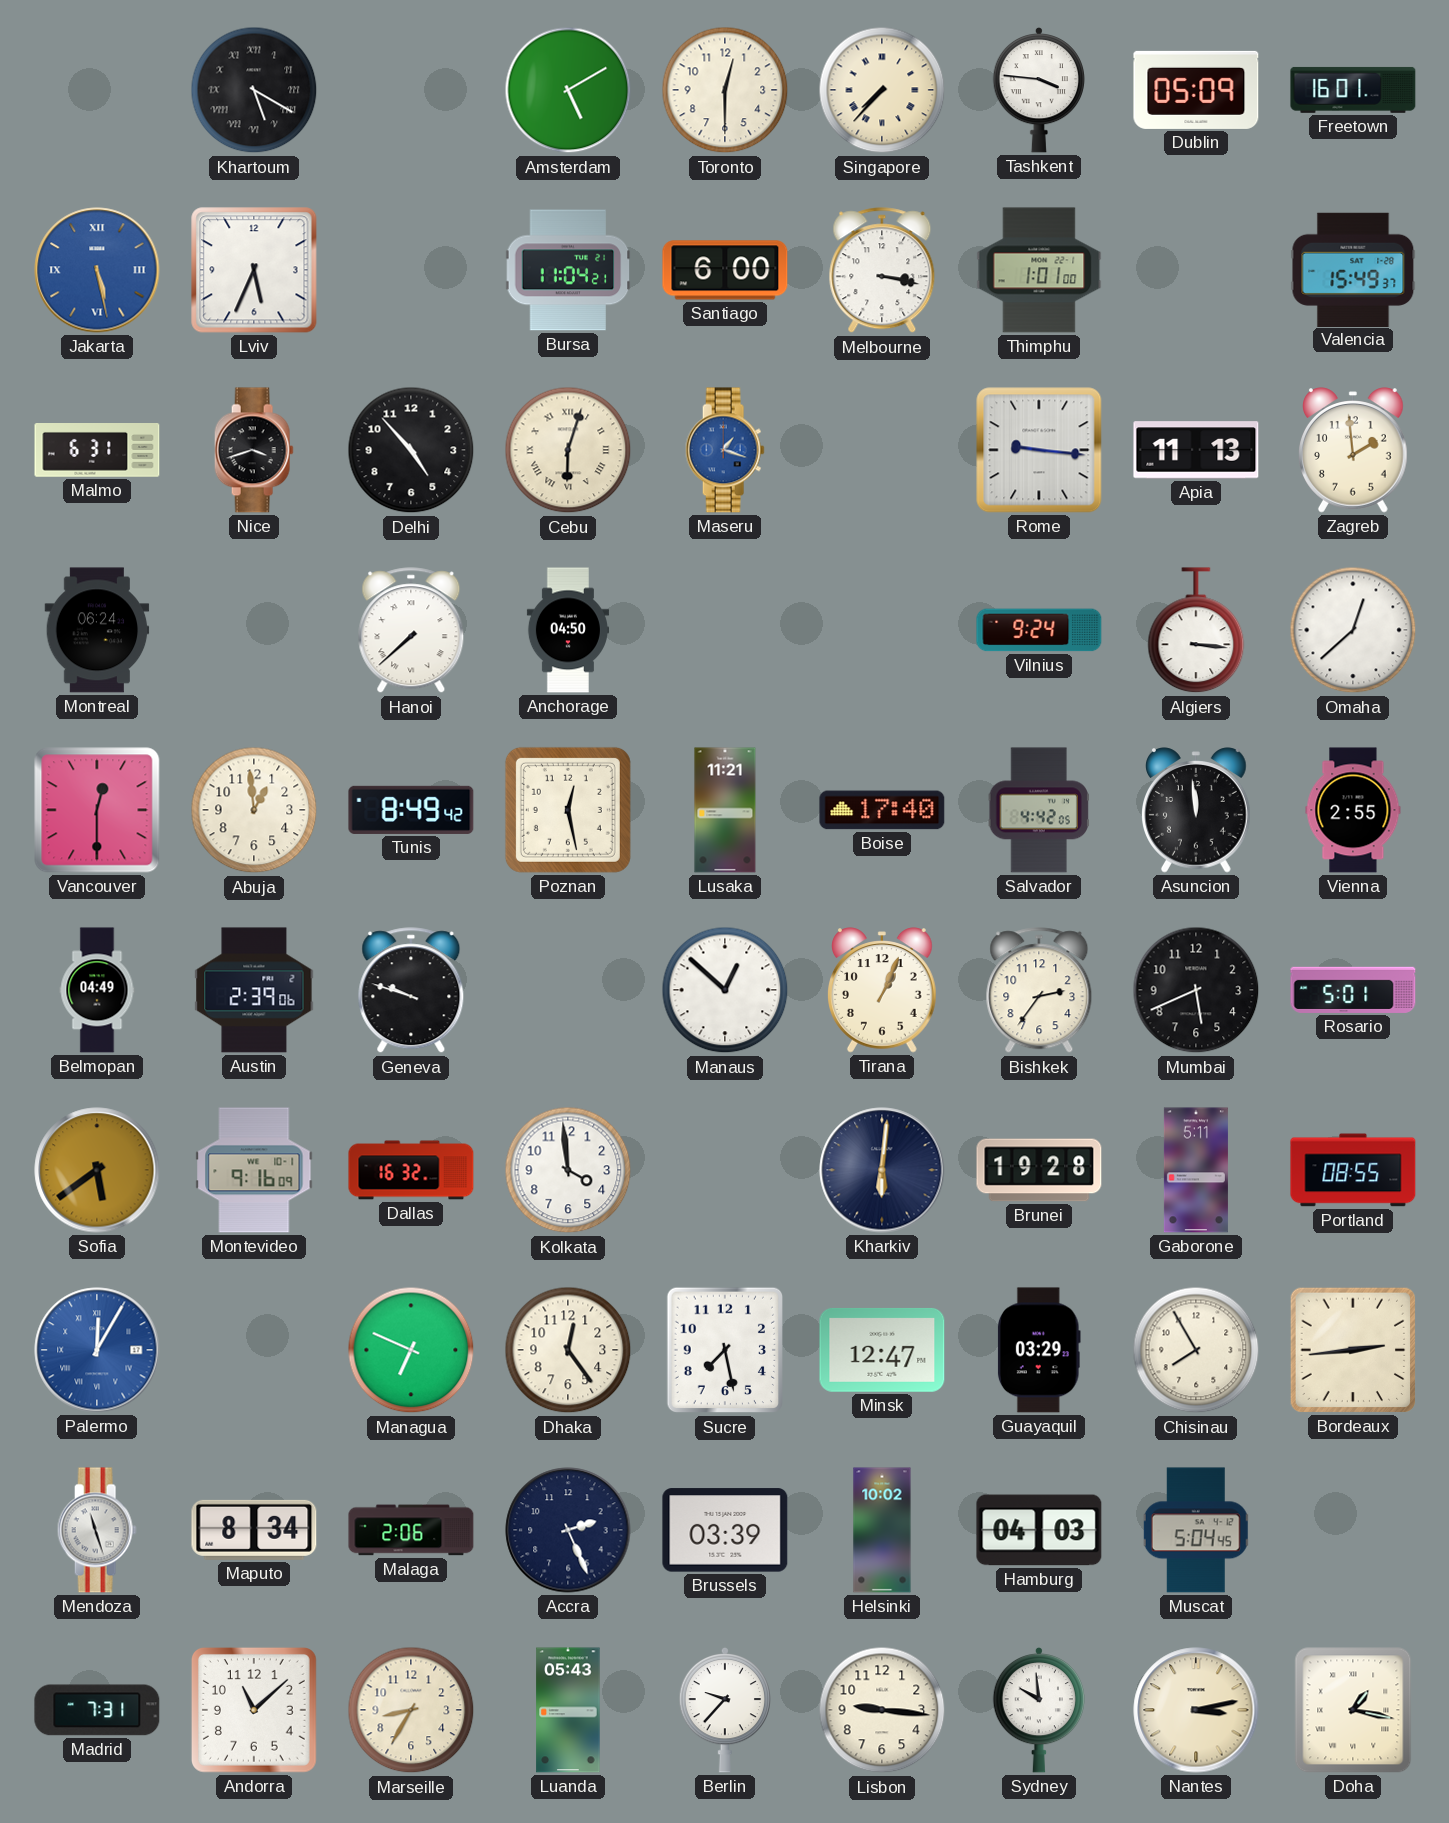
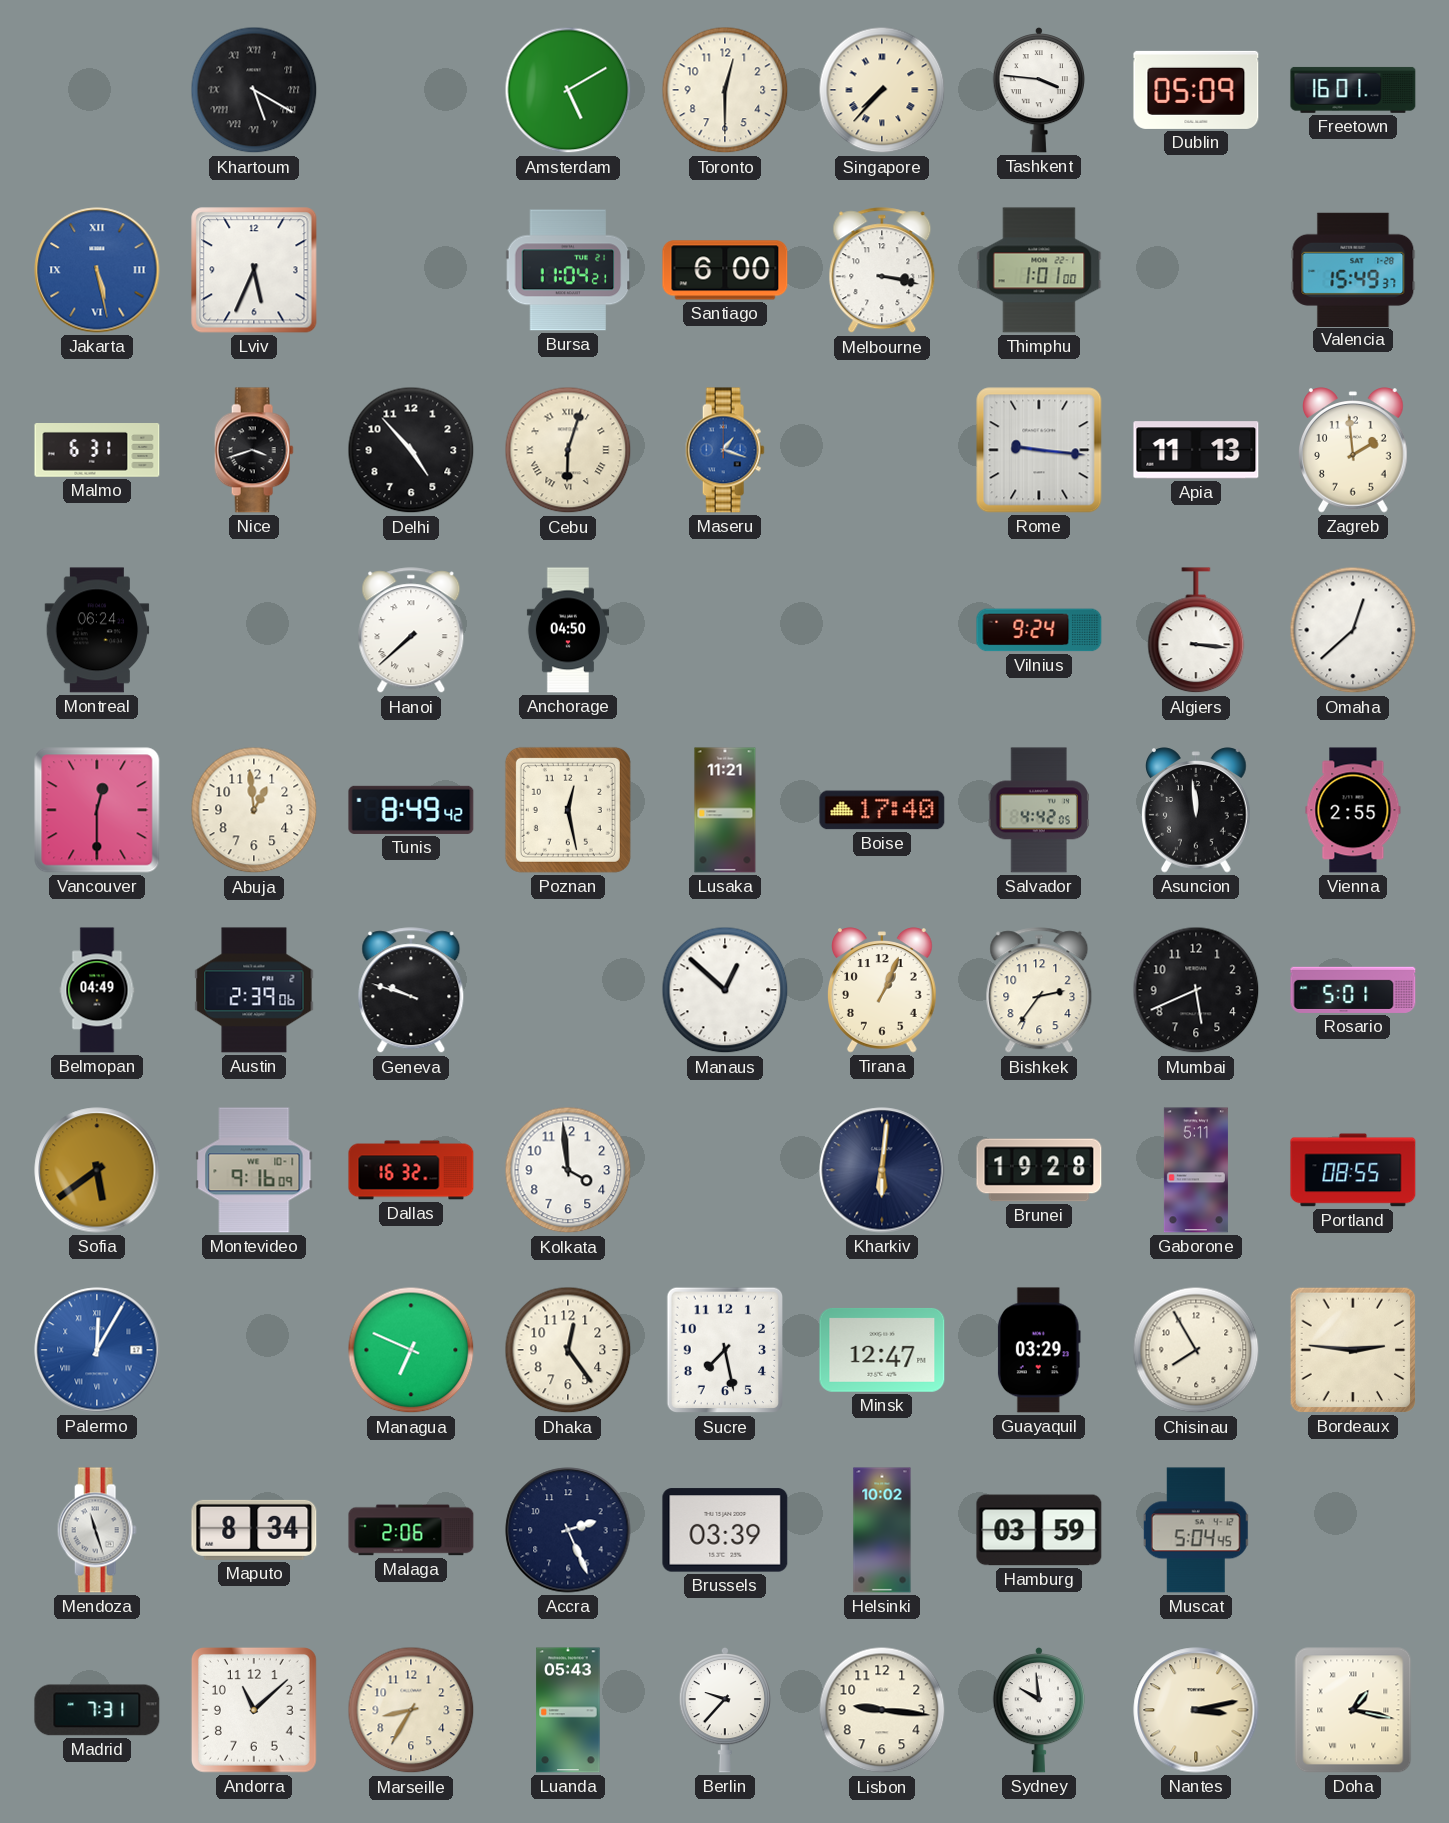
Bordeaux: 2:44 -> 2:46 (1353, 1350)
Hamburg: 04:03 -> 03:59 (1039, 1530)
